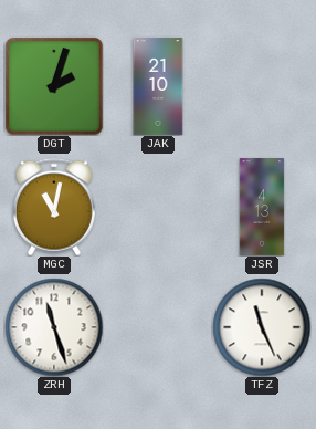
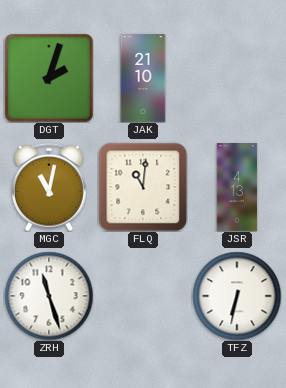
FLQ: none -> 11:01 (143, 187)
TFZ: 11:26 -> 6:32 (237, 296)
